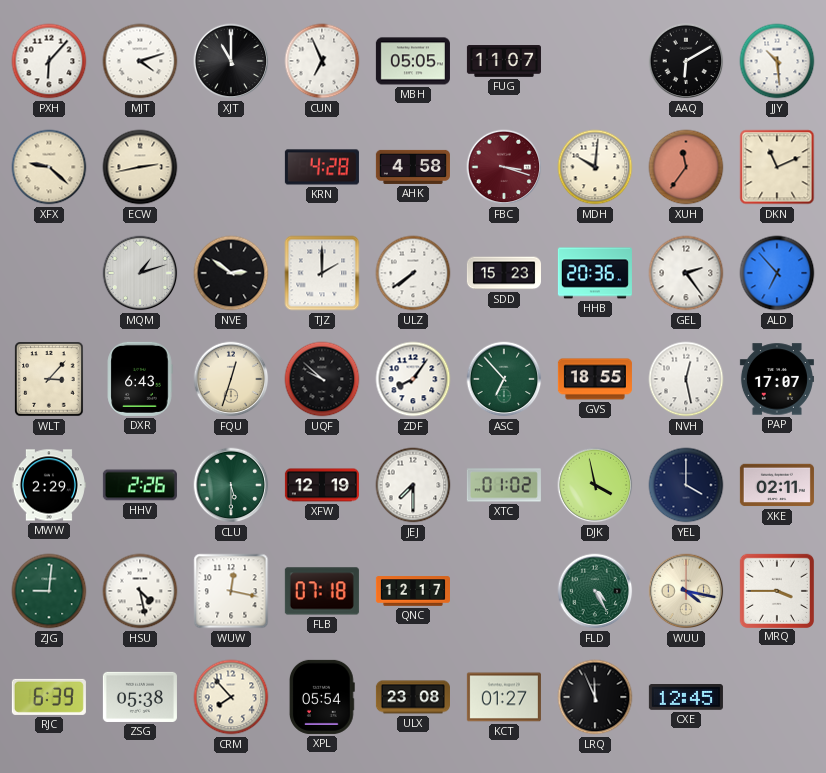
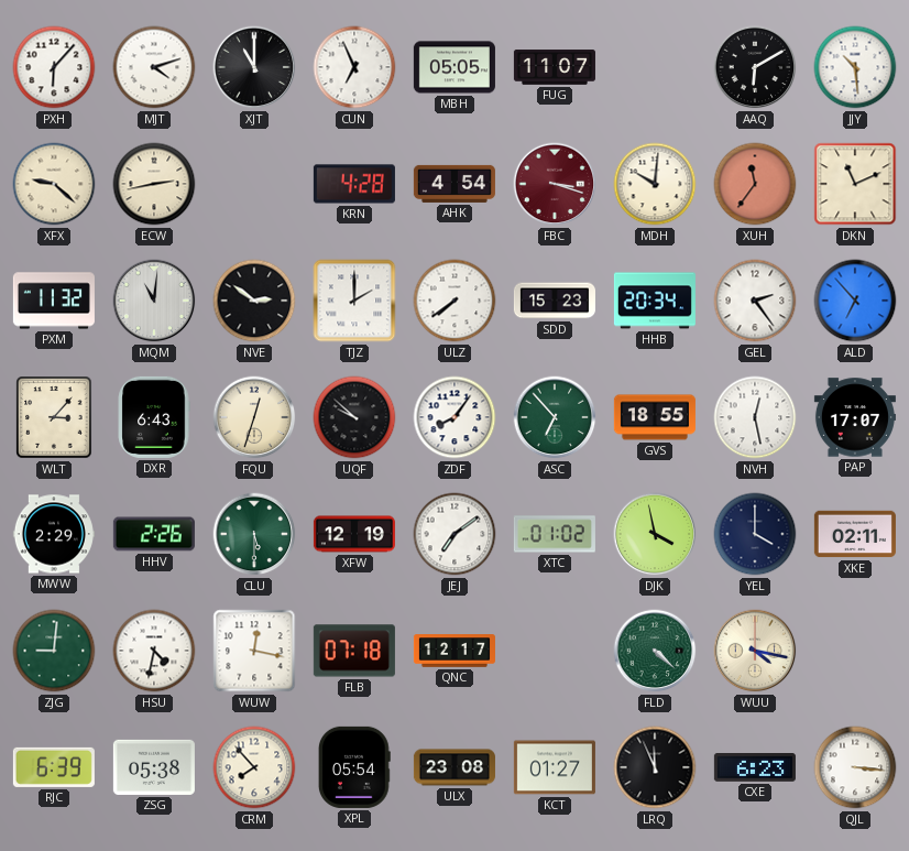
AHK: 4:58 -> 4:54 (454, 184)
PXM: none -> 11:32 (54, 301)
MQM: 1:12 -> 11:01 (154, 301)
HHB: 20:36 -> 20:34 (655, 301)
JEJ: 7:30 -> 7:09 (454, 534)
HSU: 4:28 -> 4:32 (154, 651)
FLD: 4:25 -> 4:22 (655, 651)
MRQ: 3:45 -> none (776, 590)
CXE: 12:45 -> 6:23 (755, 768)
QJL: none -> 3:16 (855, 767)
